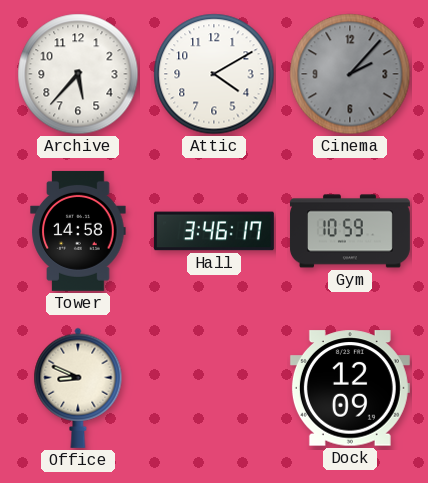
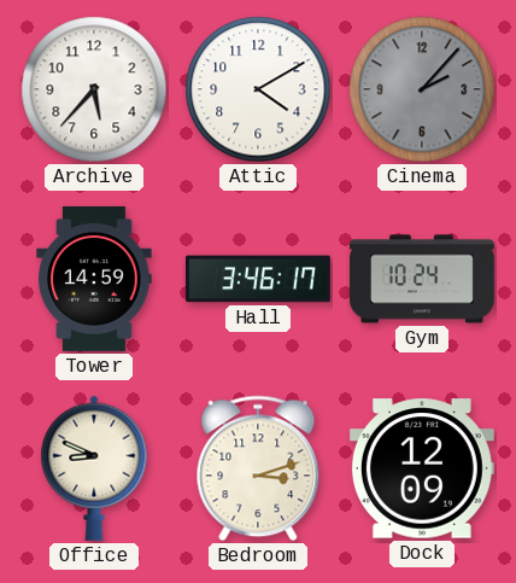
Tower: 14:58 -> 14:59 (94, 279)
Gym: 10:59 -> 10:24 (422, 279)
Bedroom: none -> 3:12 (258, 468)
